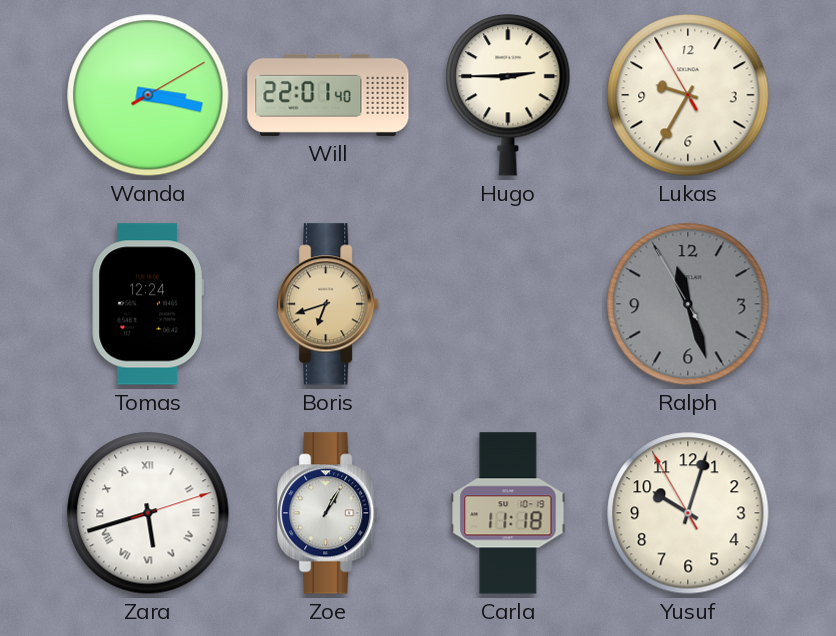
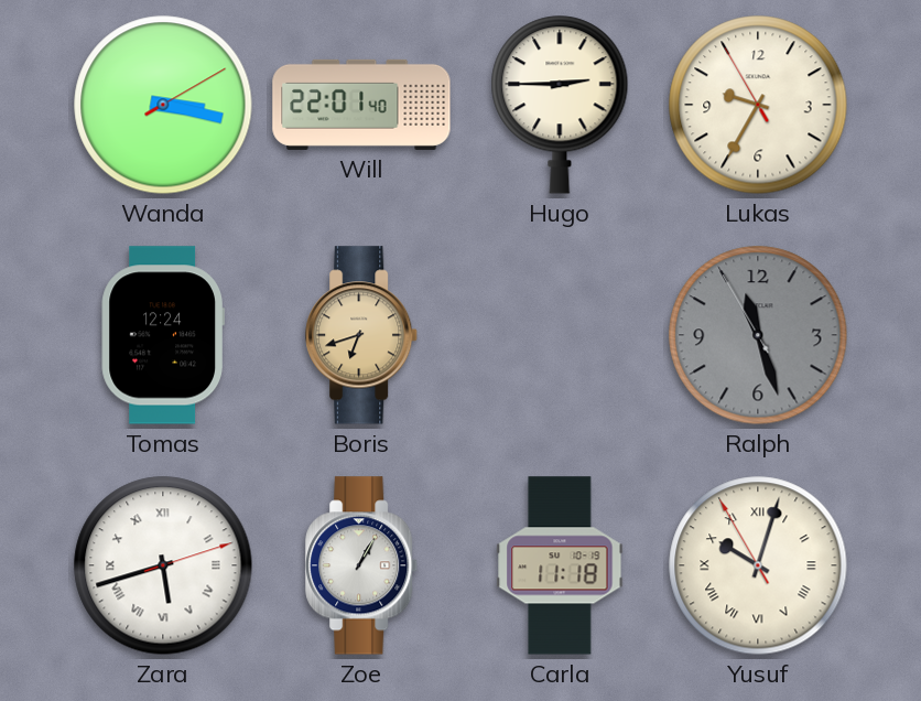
Yusuf numerals: Arabic -> Roman (758, 565)
